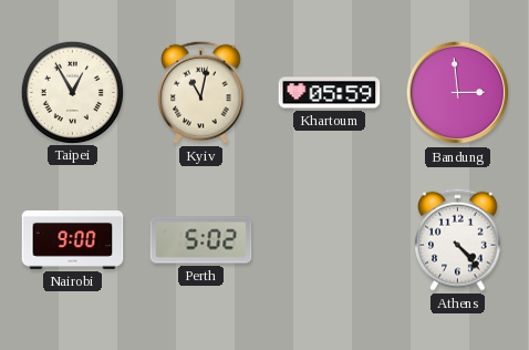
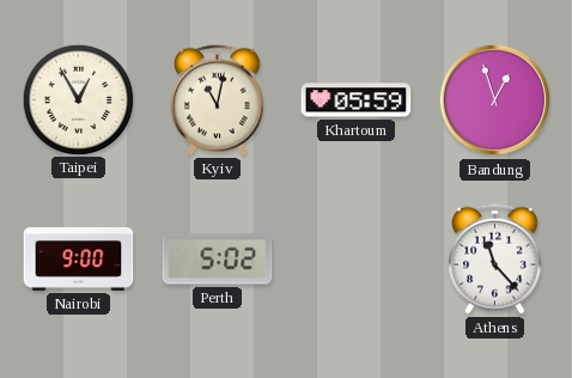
Bandung: 2:59 -> 12:57 (495, 100)
Athens: 4:23 -> 11:23 (495, 258)
